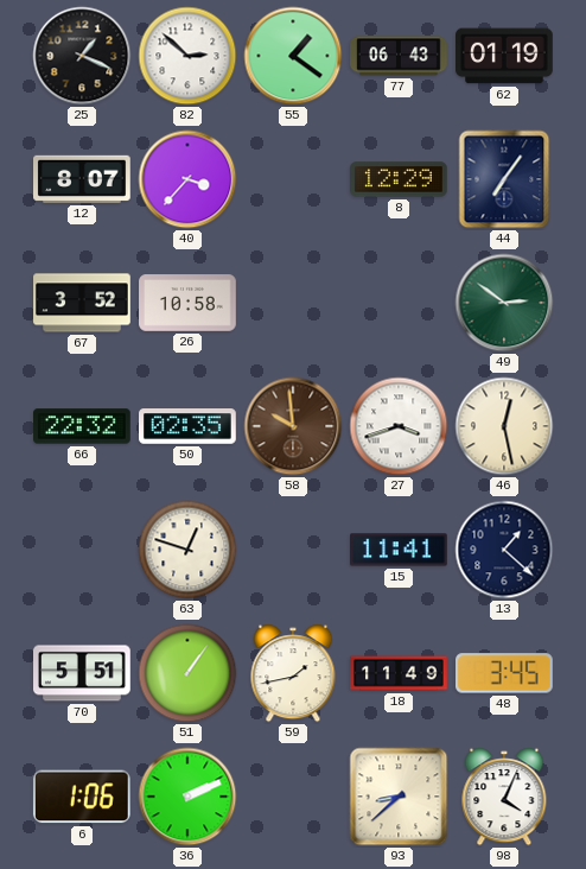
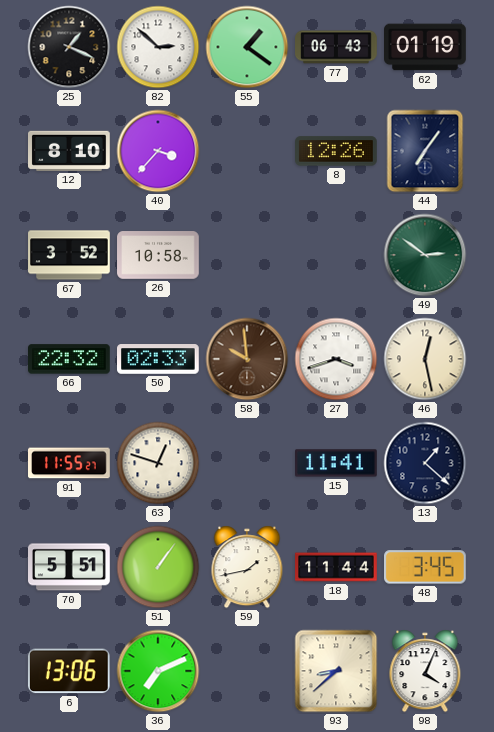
12: 8:07 -> 8:10 (70, 151)
8: 12:29 -> 12:26 (337, 151)
50: 02:35 -> 02:33 (159, 359)
91: none -> 11:55 (70, 463)
18: 11:49 -> 11:44 (336, 567)
6: 1:06 -> 13:06 (69, 671)
36: 2:11 -> 7:11 (158, 671)
